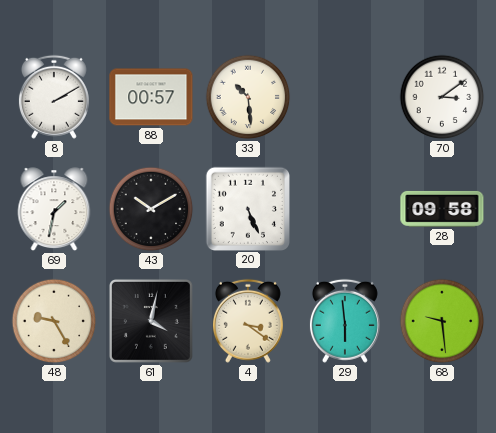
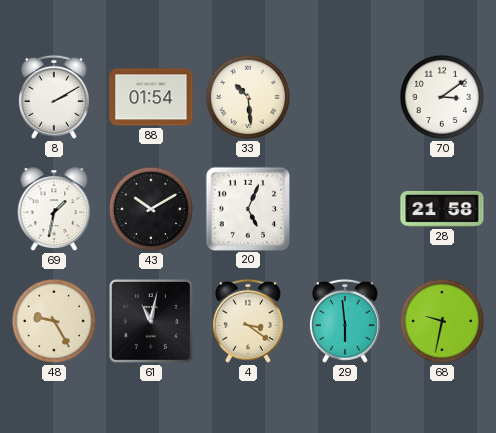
88: 00:57 -> 01:54 (151, 97)
20: 5:26 -> 5:04 (247, 208)
28: 09:58 -> 21:58 (442, 209)
61: 4:02 -> 11:02 (151, 321)
68: 9:29 -> 9:32 (442, 321)
